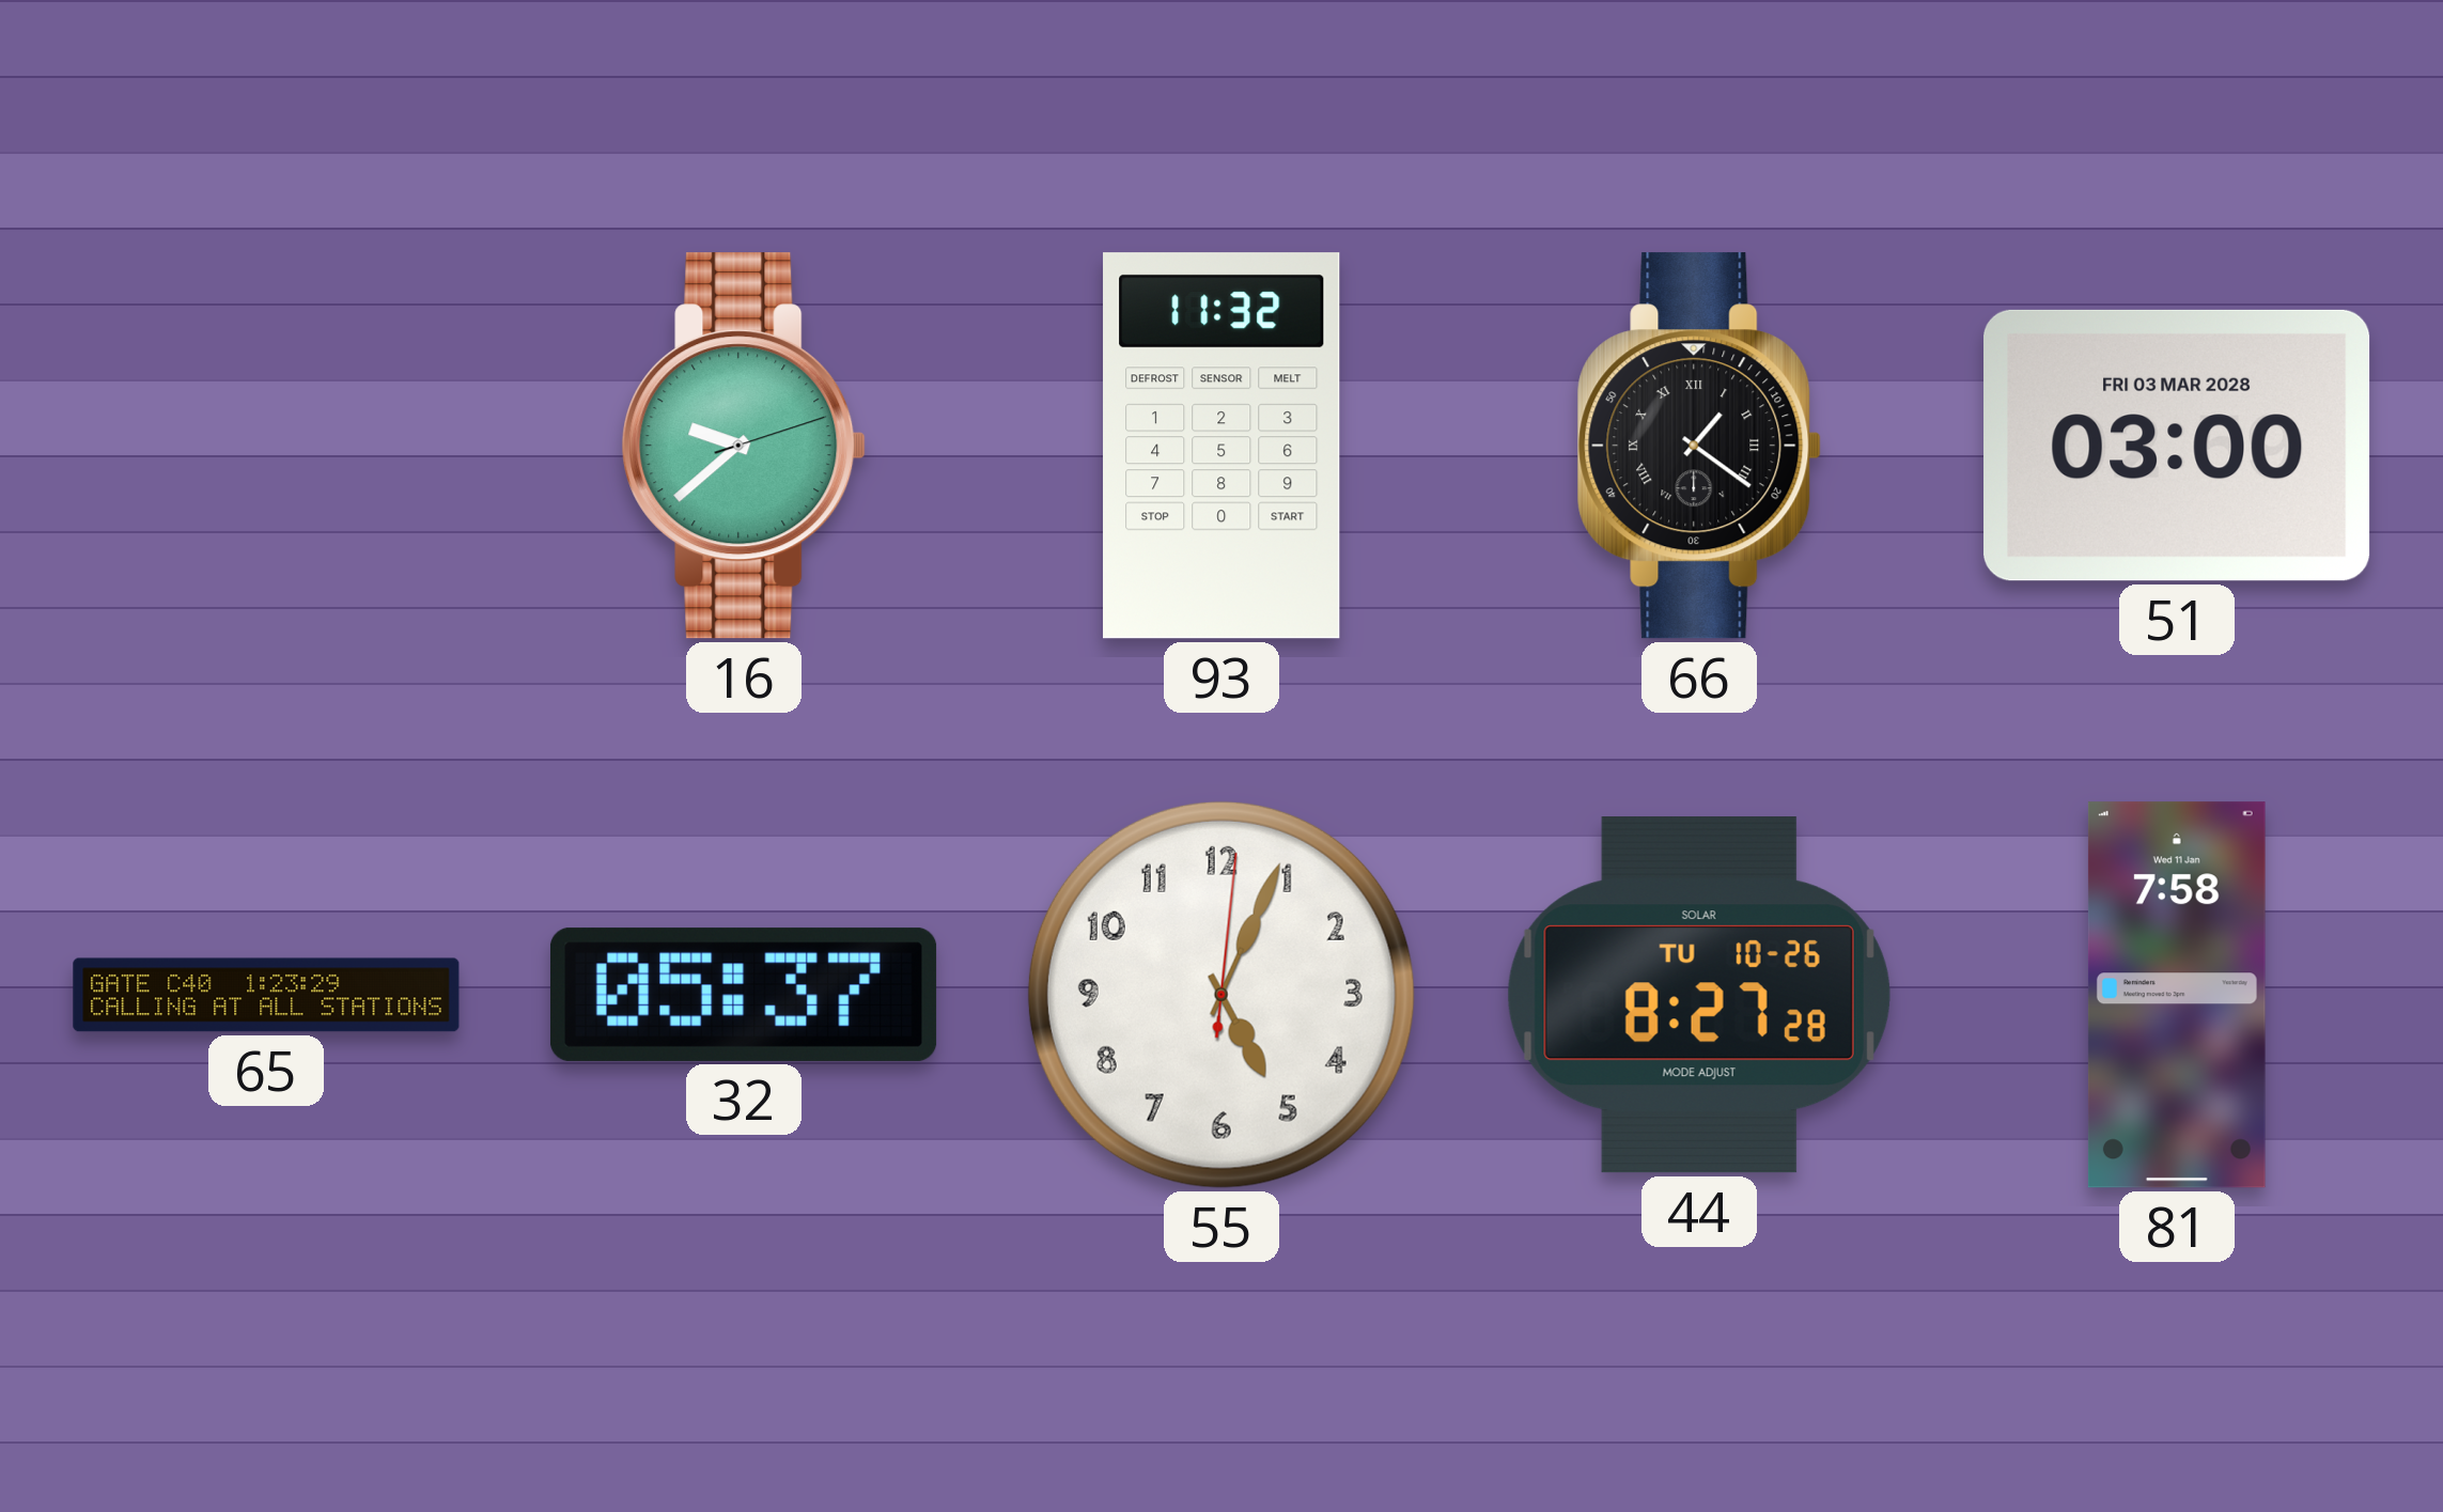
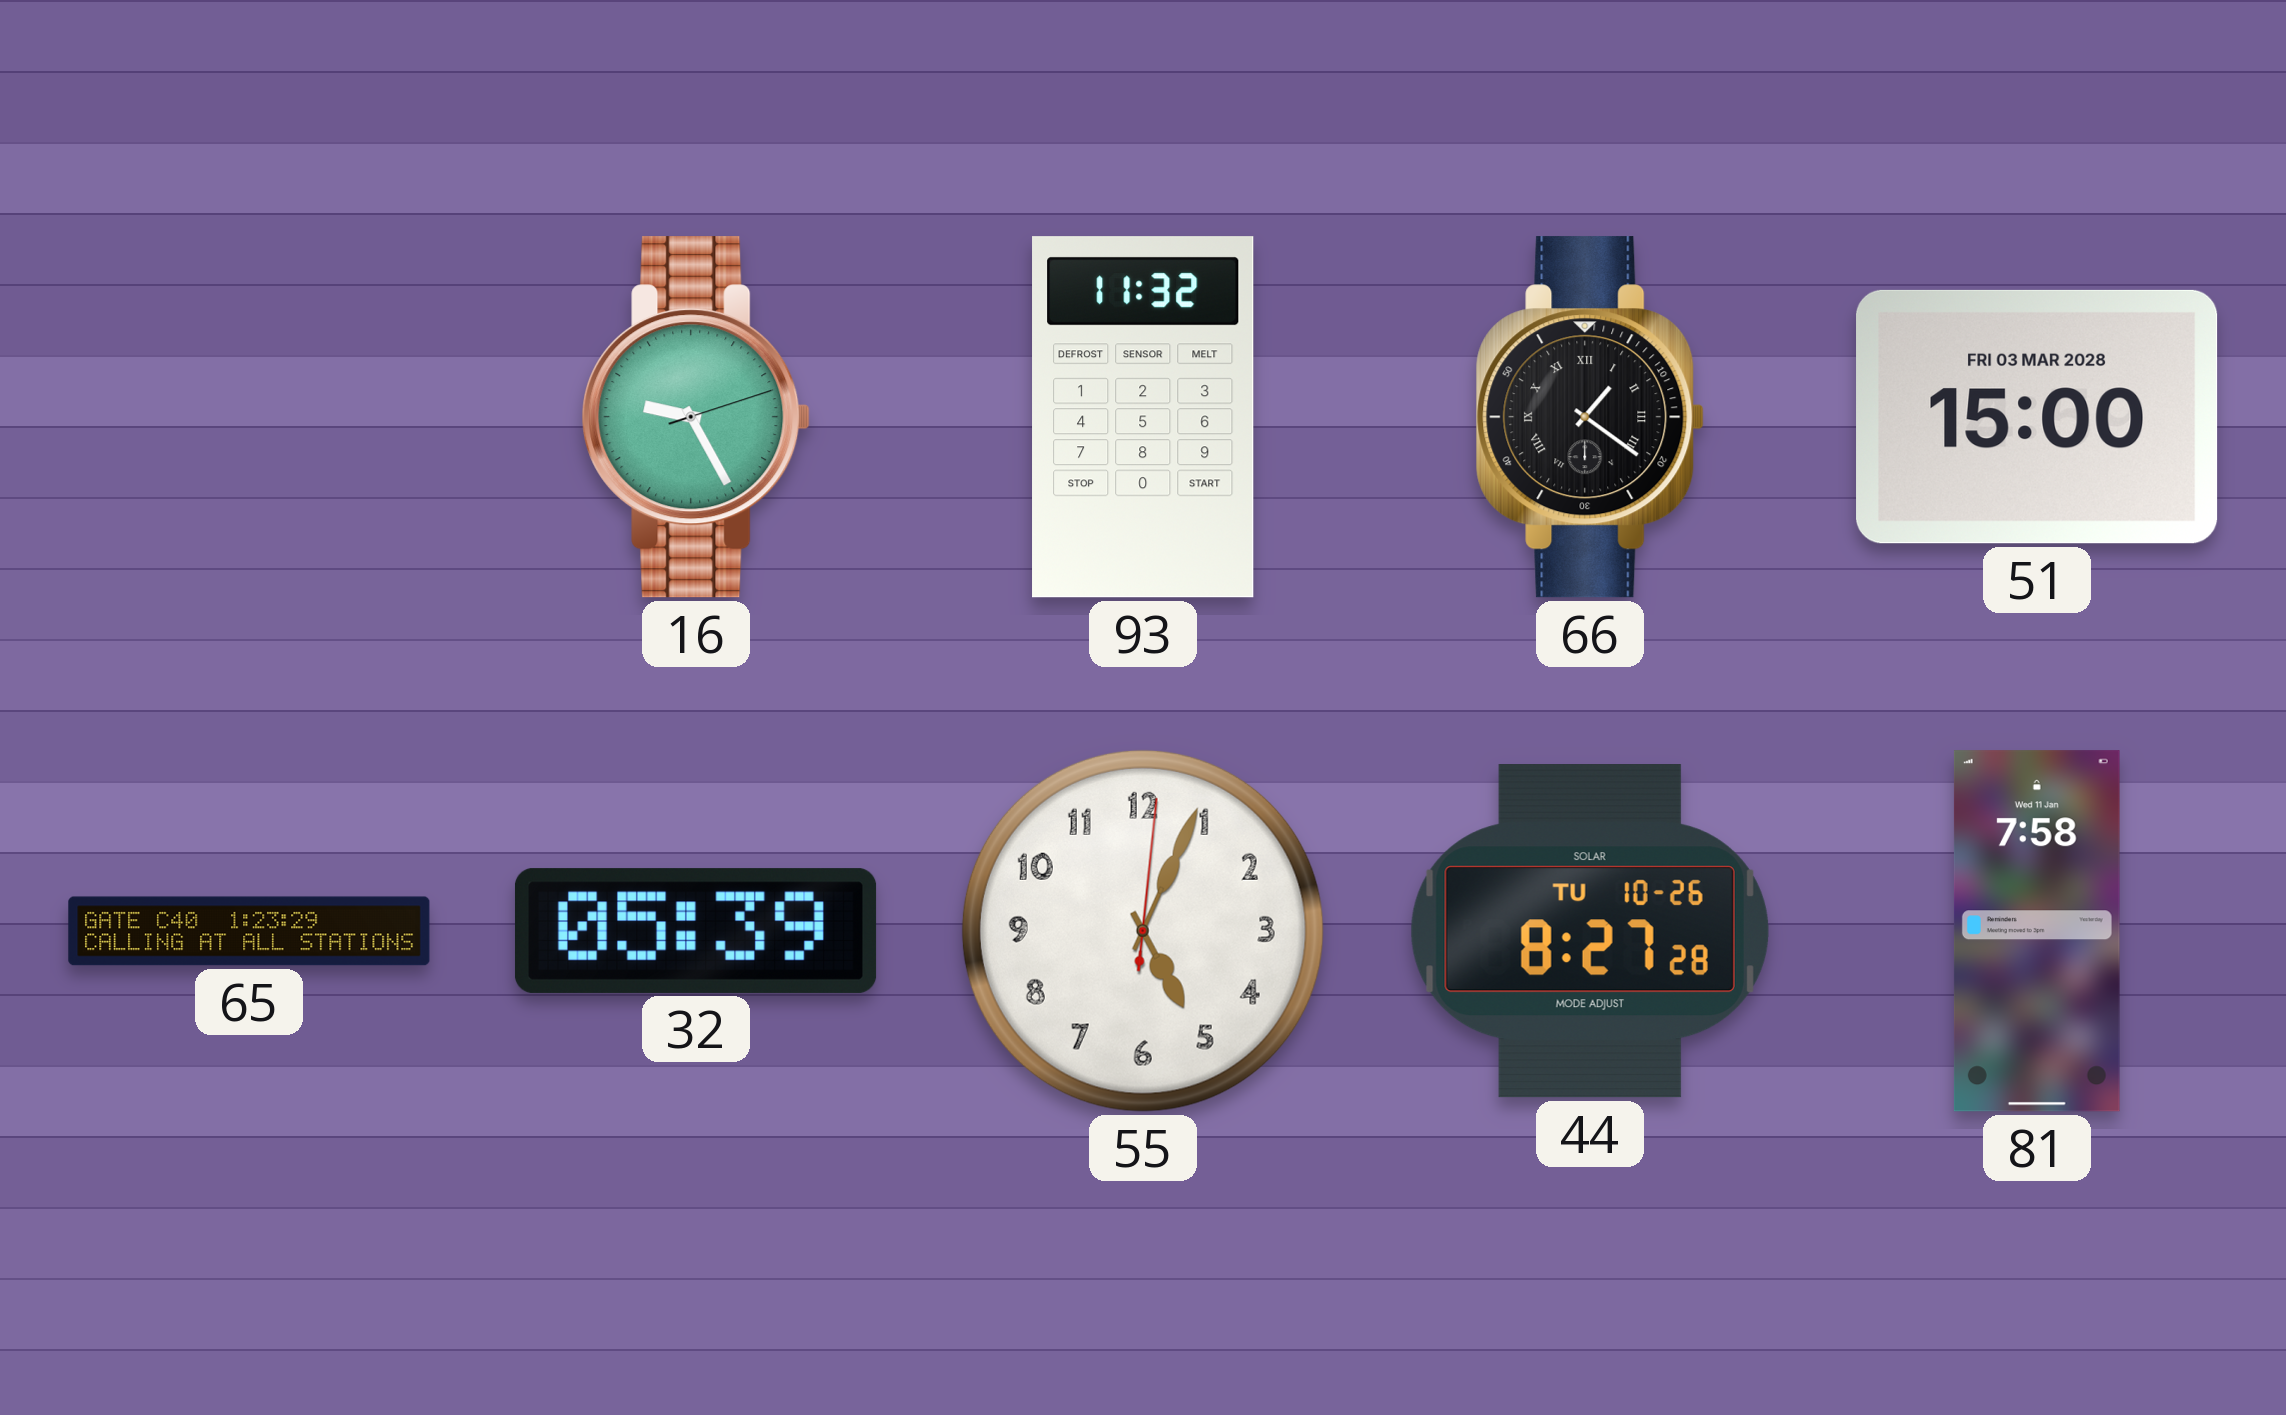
16: 9:38 -> 9:25 (696, 417)
51: 03:00 -> 15:00 (2037, 417)
32: 05:37 -> 05:39 (696, 931)
